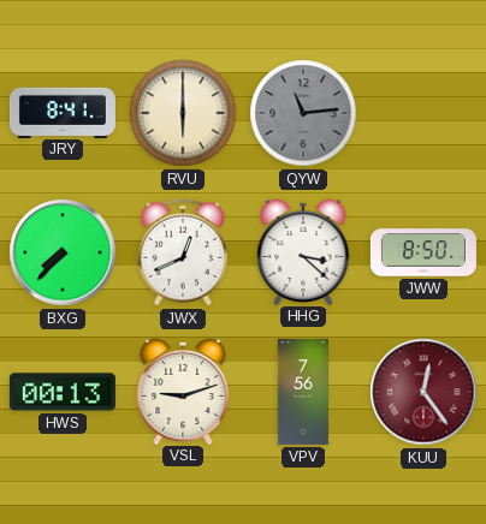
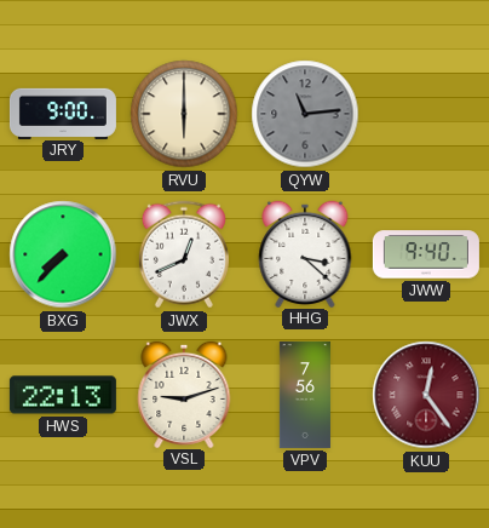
JRY: 8:41 -> 9:00 (63, 113)
JWW: 8:50 -> 9:40 (426, 254)
HWS: 00:13 -> 22:13 (63, 395)
